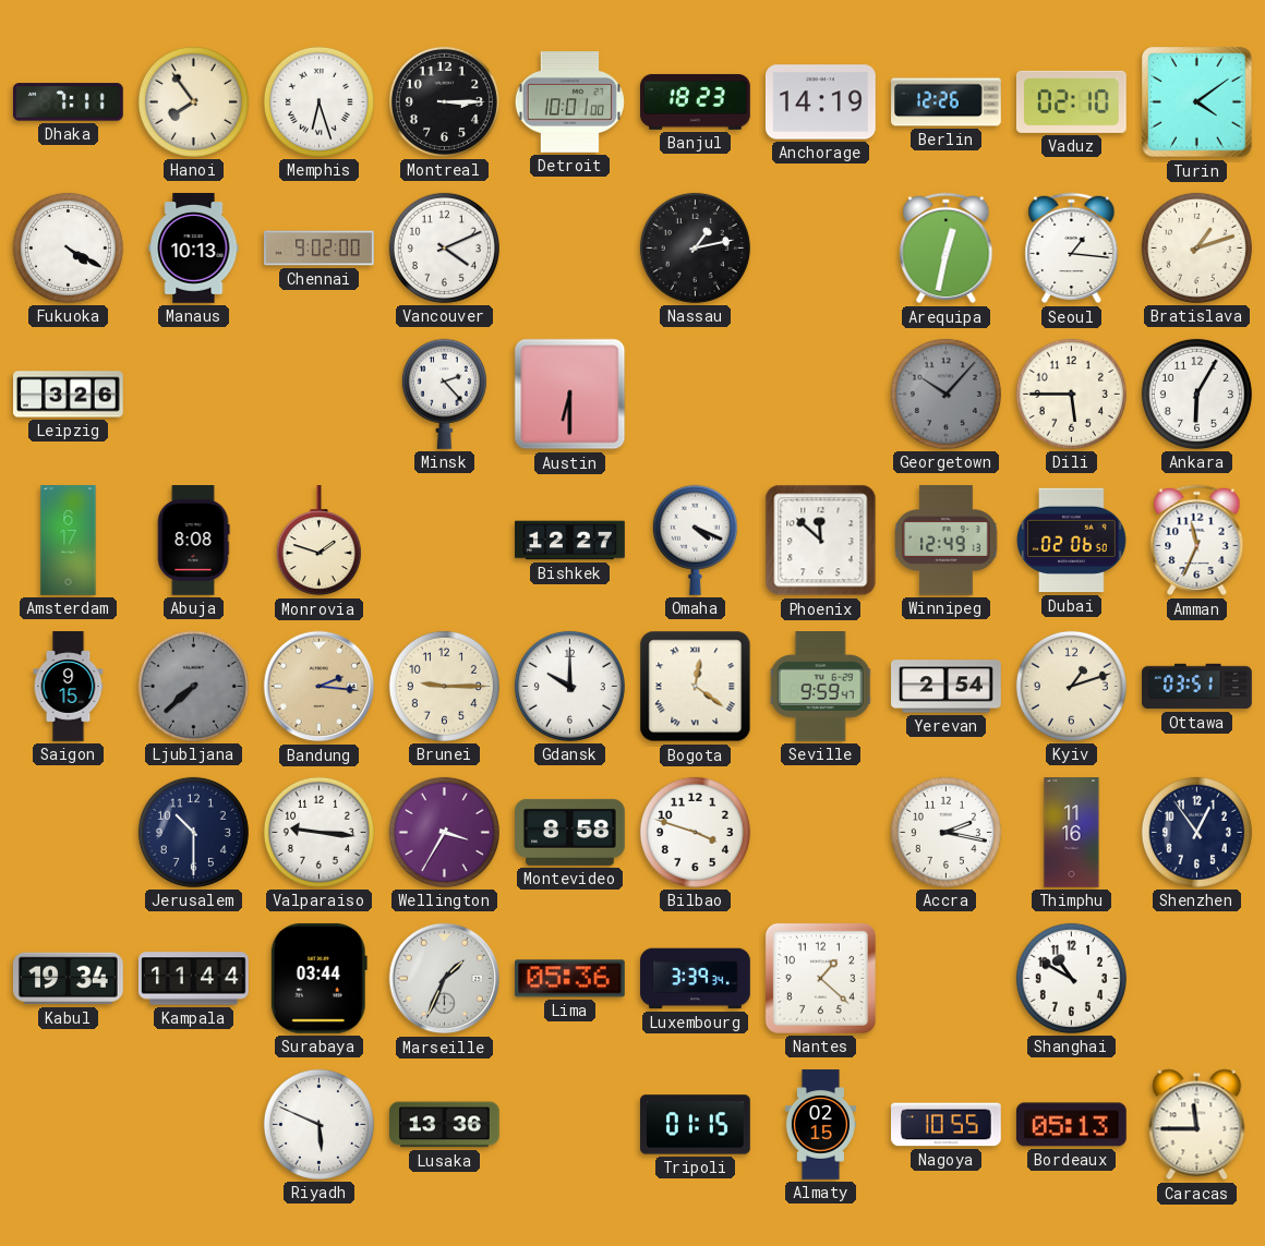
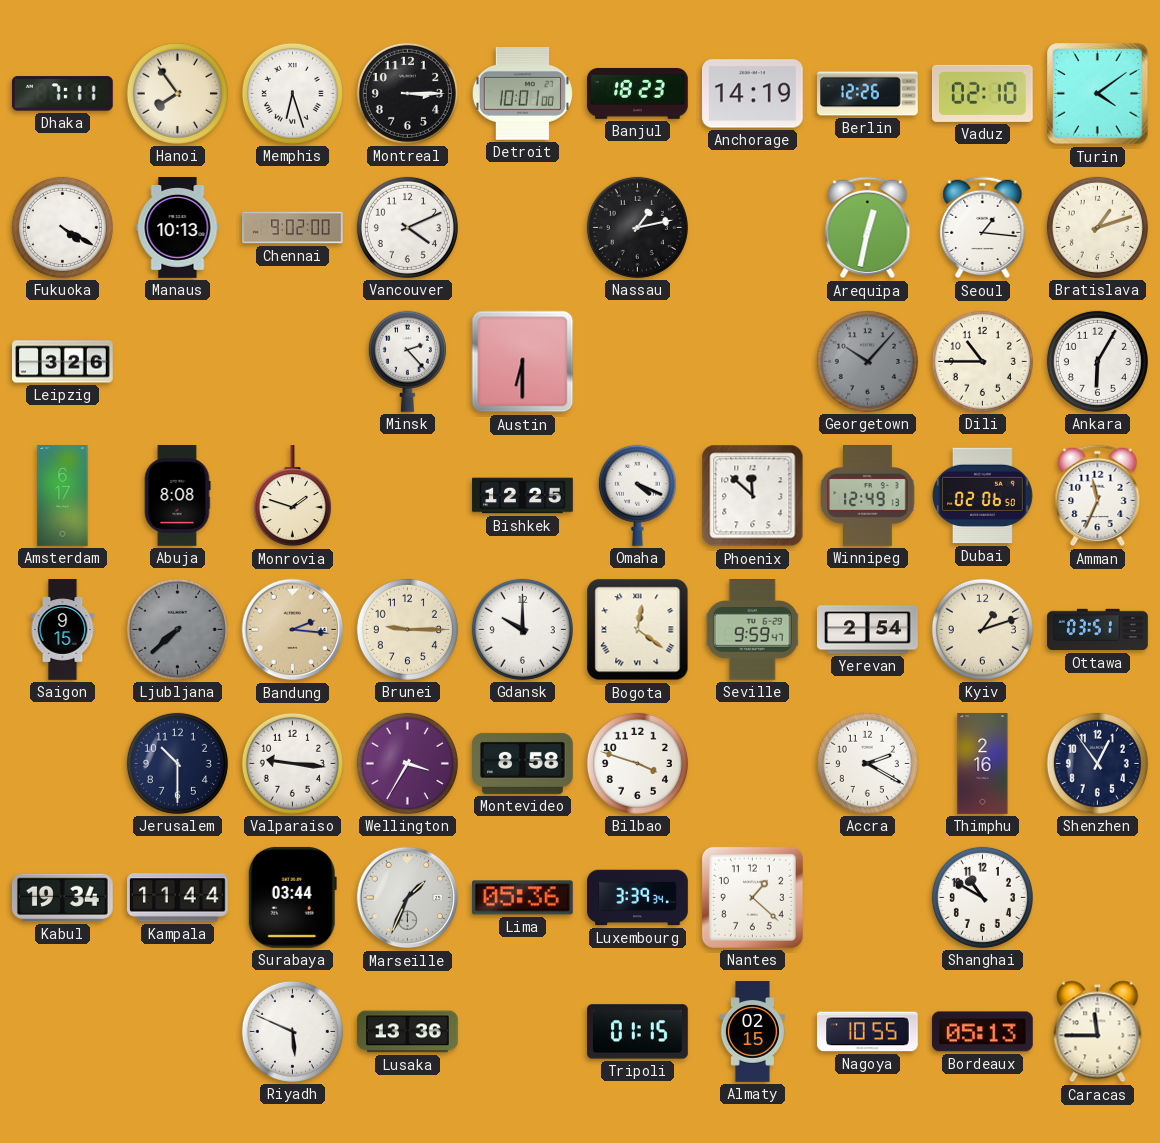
Dili: 5:45 -> 10:45 (982, 361)
Bishkek: 12:27 -> 12:25 (523, 496)
Accra: 2:17 -> 2:20 (867, 763)
Thimphu: 11:16 -> 2:16 (983, 764)
